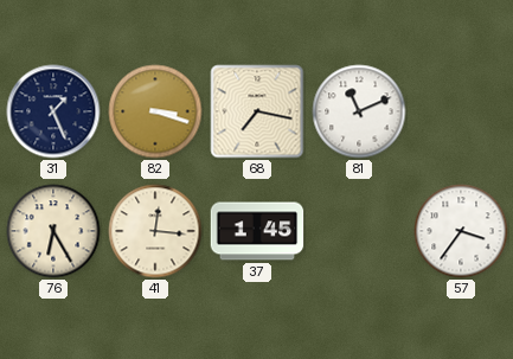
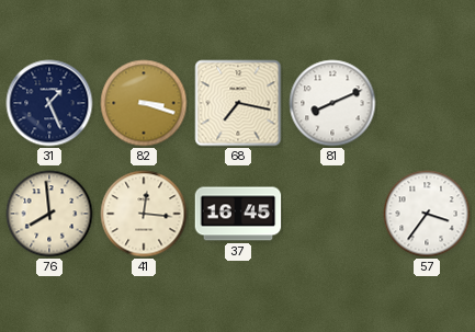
81: 11:11 -> 8:11 (332, 103)
76: 6:25 -> 7:59 (49, 214)
37: 1:45 -> 16:45 (238, 214)
